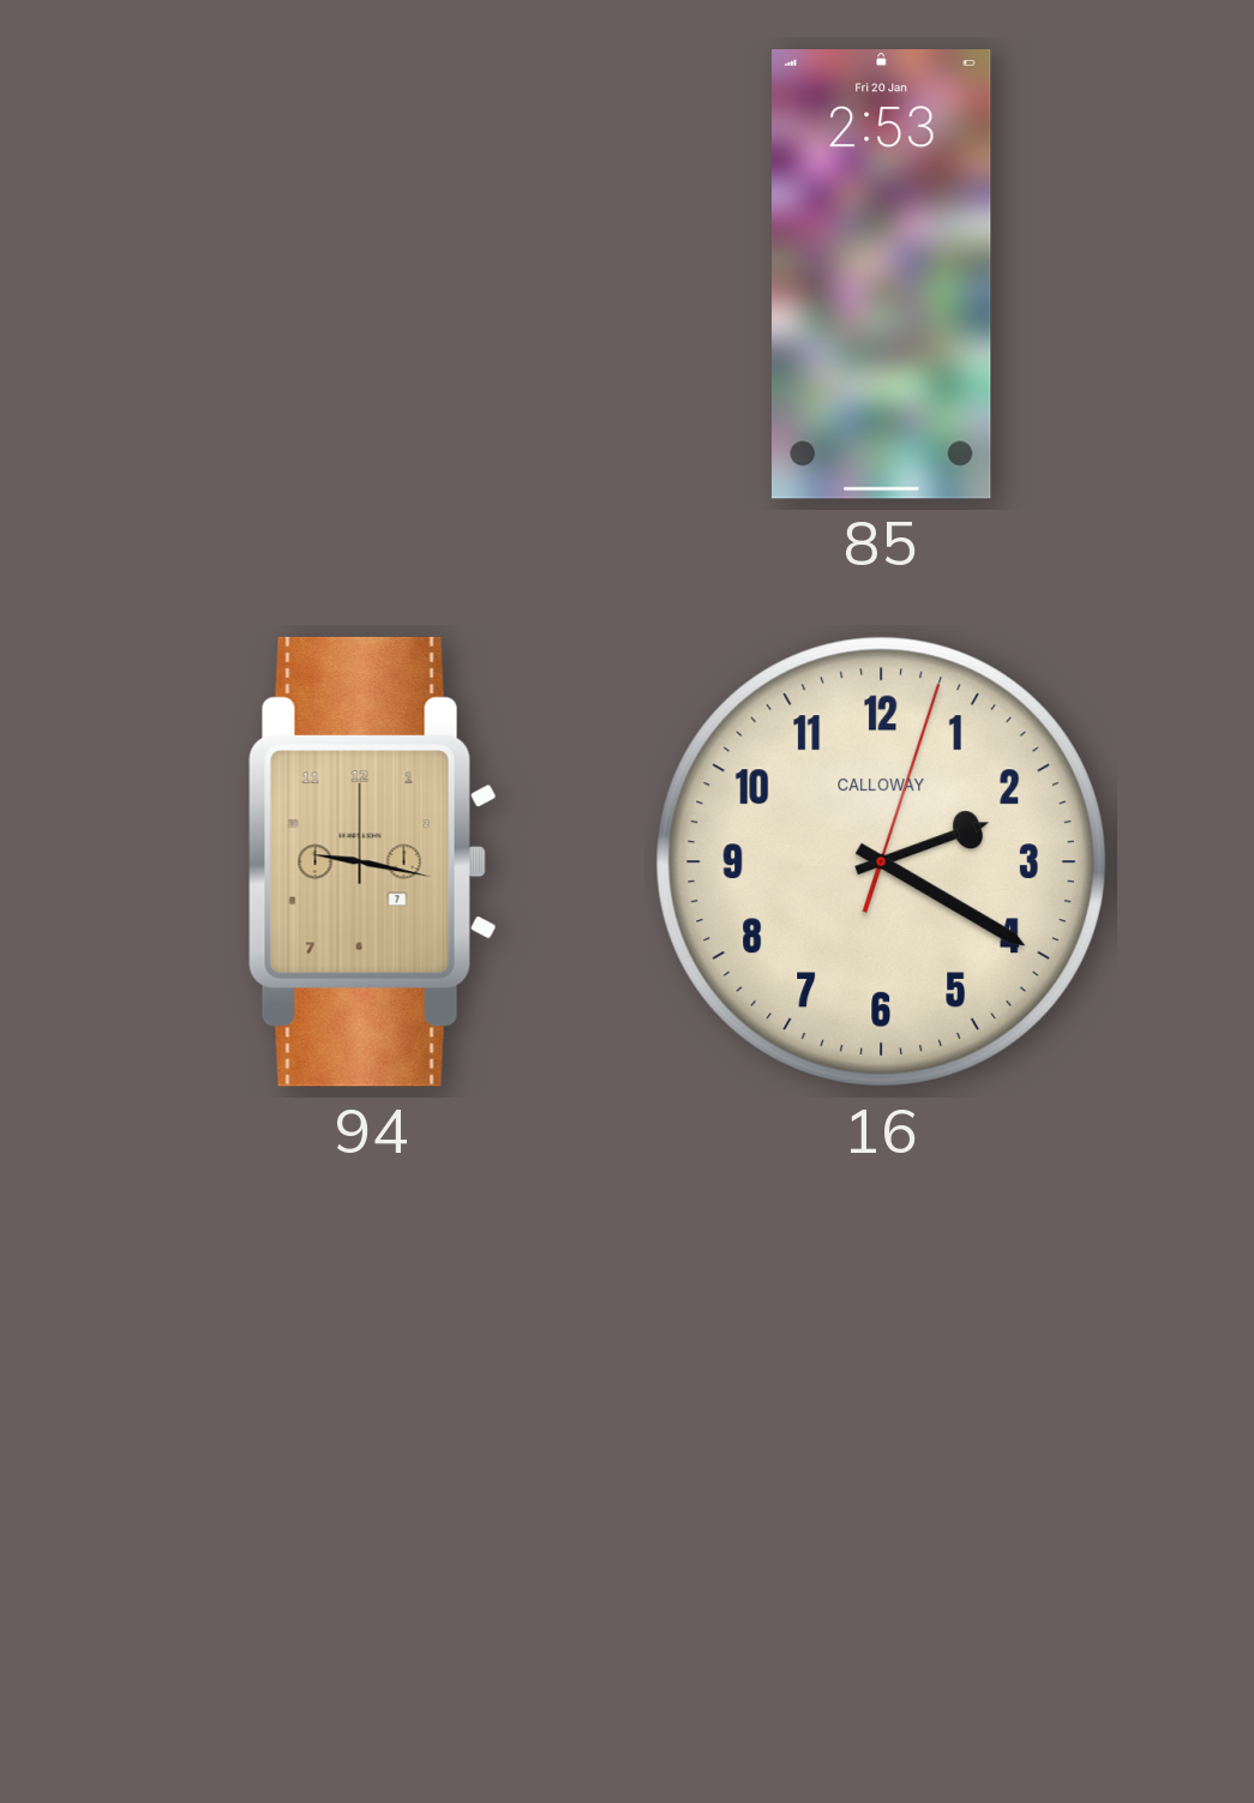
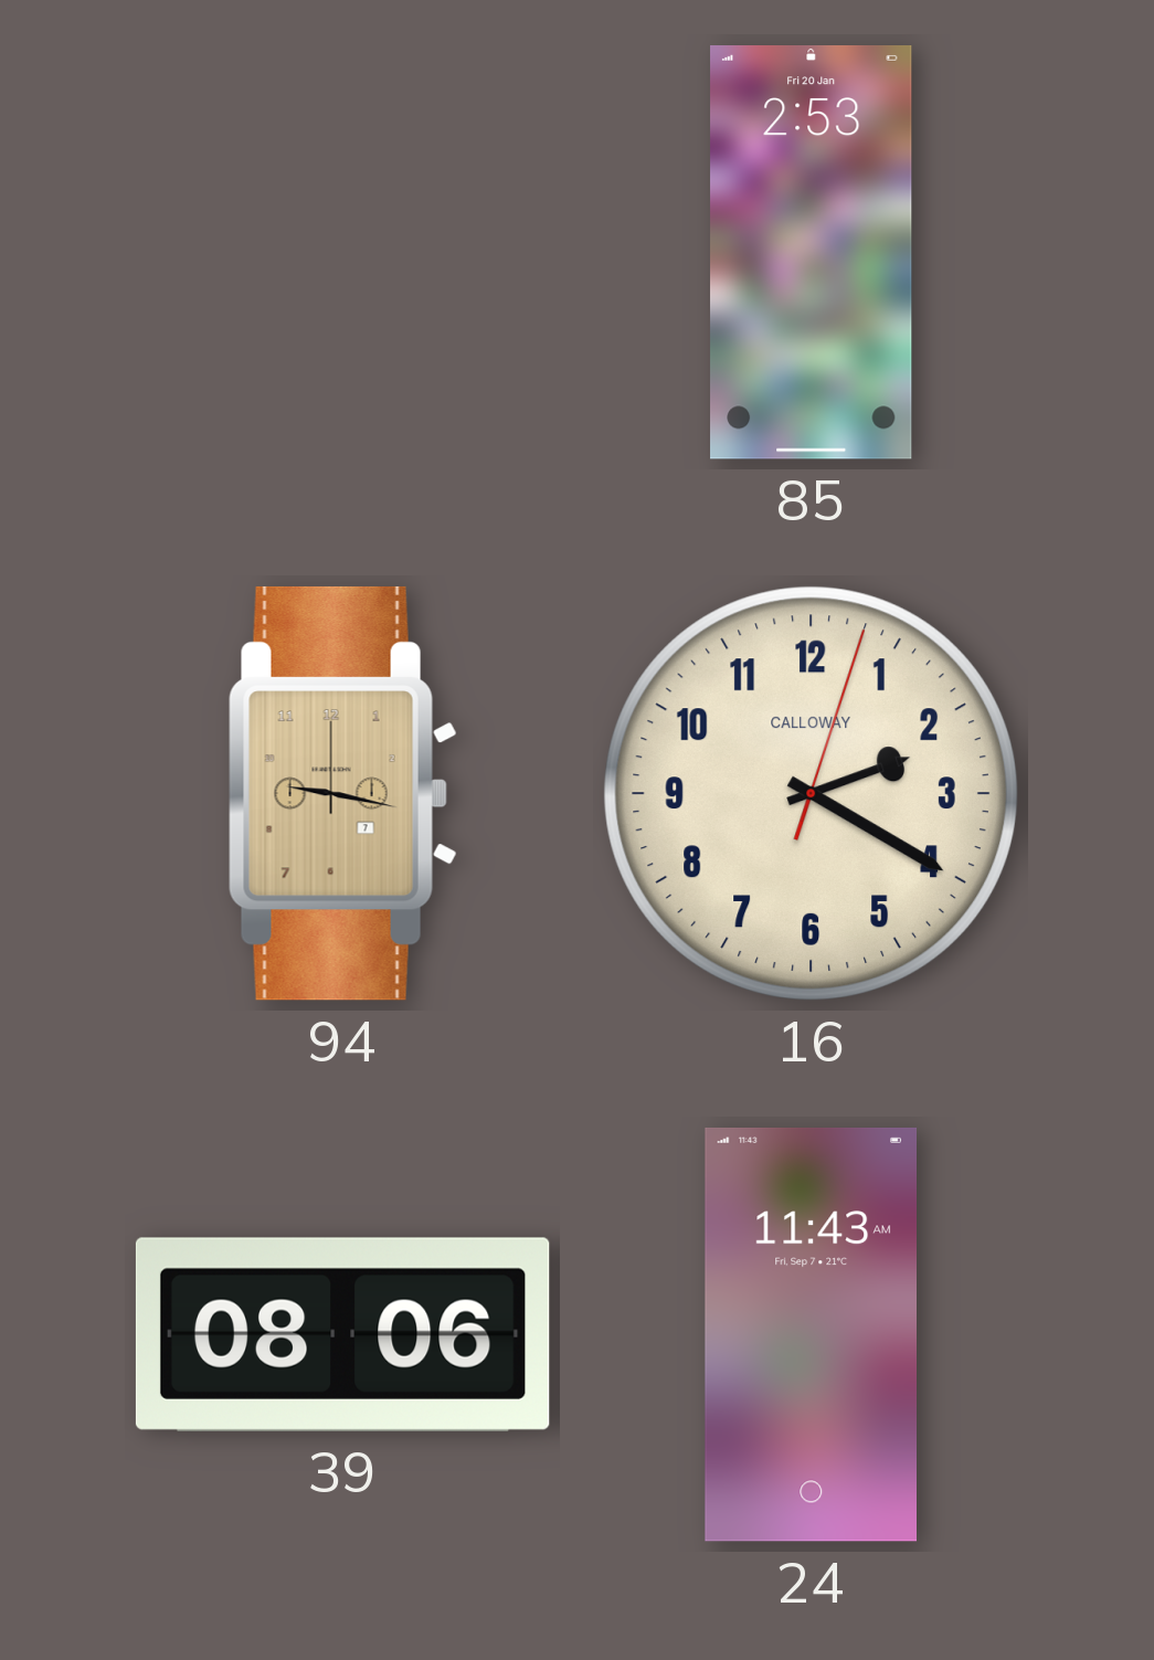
39: none -> 08:06 (342, 1334)
24: none -> 11:43 (811, 1334)
